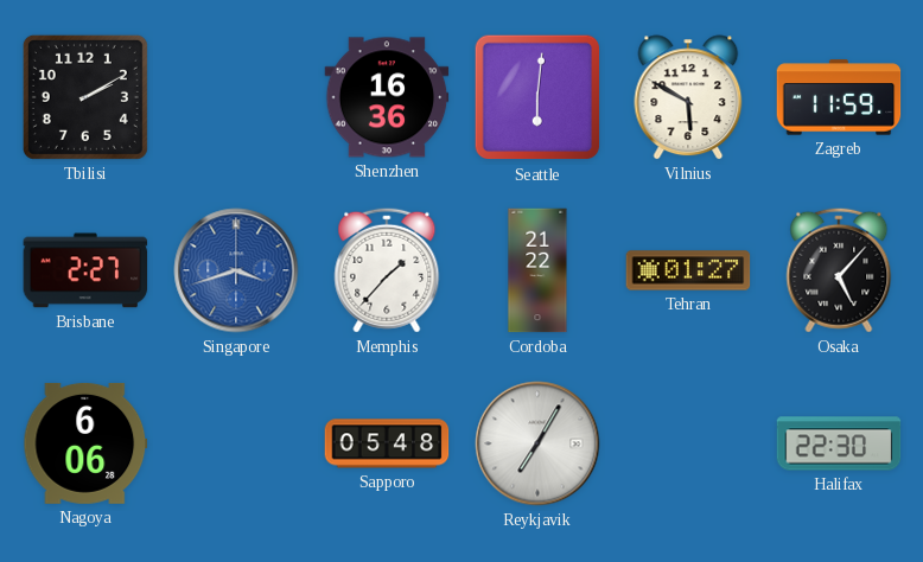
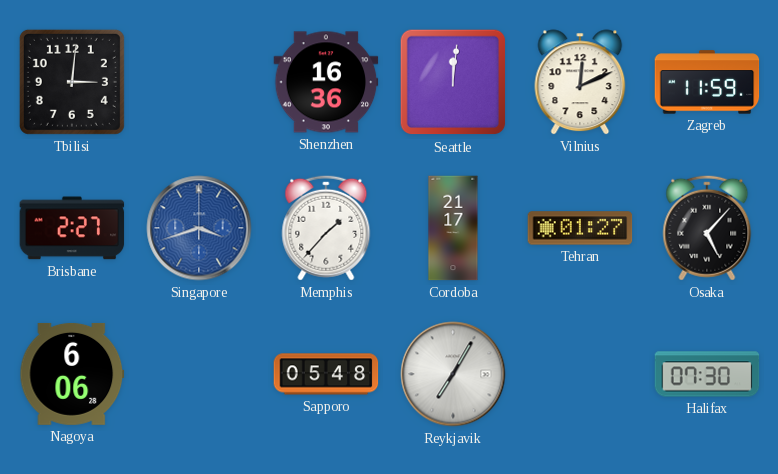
Tbilisi: 2:10 -> 3:01 (72, 82)
Seattle: 6:01 -> 12:01 (453, 82)
Vilnius: 5:50 -> 12:11 (580, 82)
Cordoba: 21:22 -> 21:17 (453, 228)
Halifax: 22:30 -> 07:30 (707, 374)
